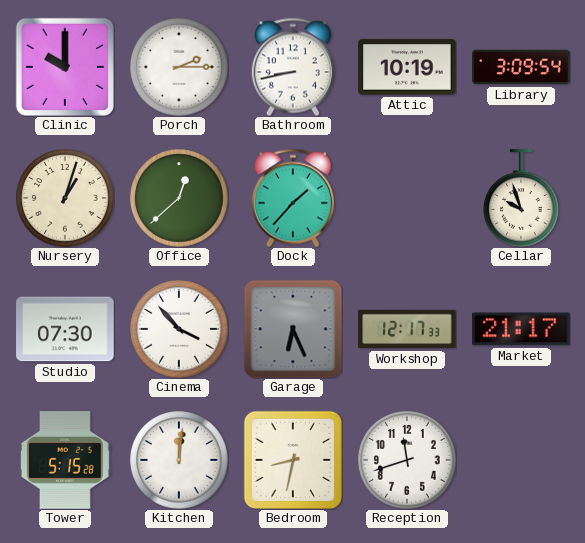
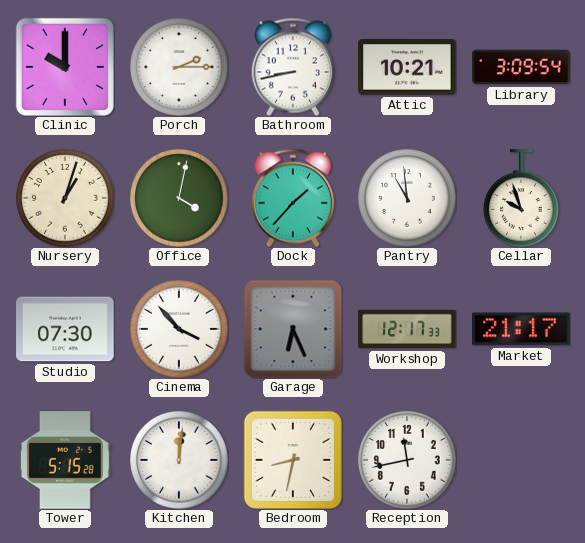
Attic: 10:19 -> 10:21 (407, 67)
Office: 12:38 -> 4:02 (179, 198)
Pantry: none -> 10:59 (407, 198)
Reception: 11:42 -> 11:43 (407, 460)
